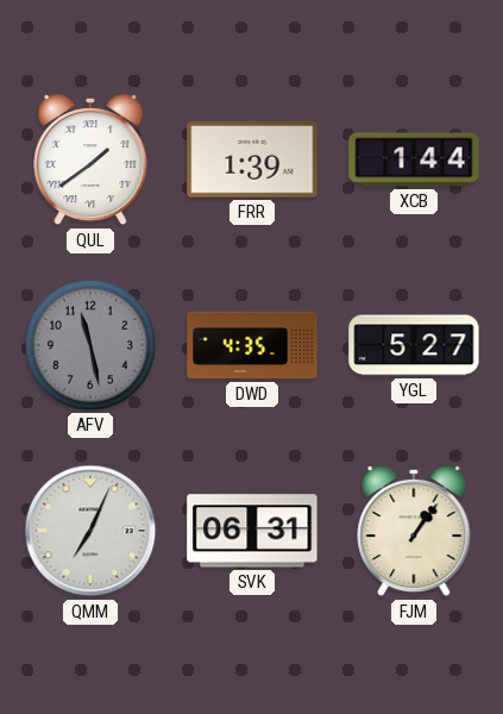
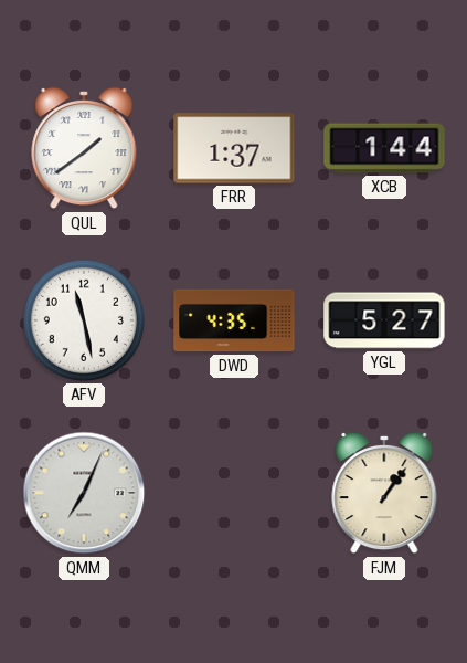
FRR: 1:39 -> 1:37 (234, 148)
AFV dial: grey -> white (84, 320)
SVK: 06:31 -> none (252, 531)
